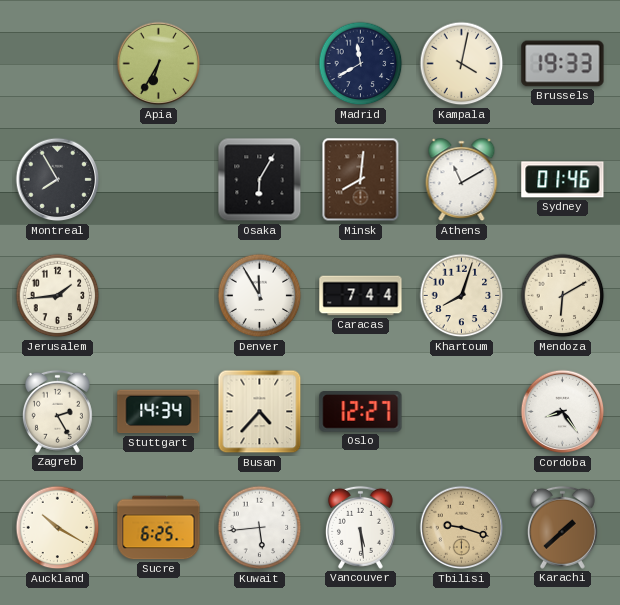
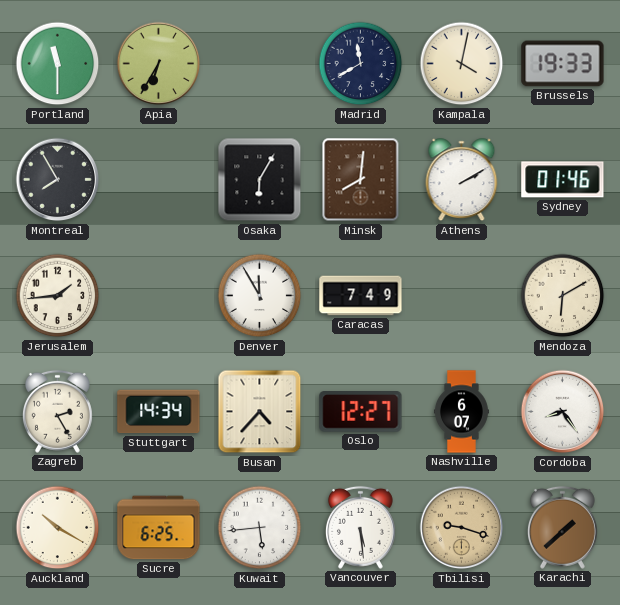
Portland: none -> 11:30 (58, 64)
Athens: 11:10 -> 2:10 (462, 180)
Caracas: 7:44 -> 7:49 (361, 296)
Khartoum: 8:03 -> none (462, 296)
Nashville: none -> 6:07 (461, 412)
